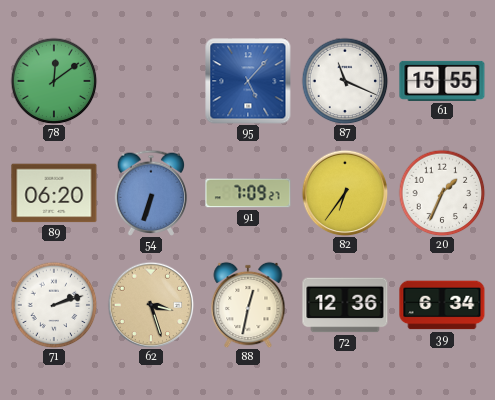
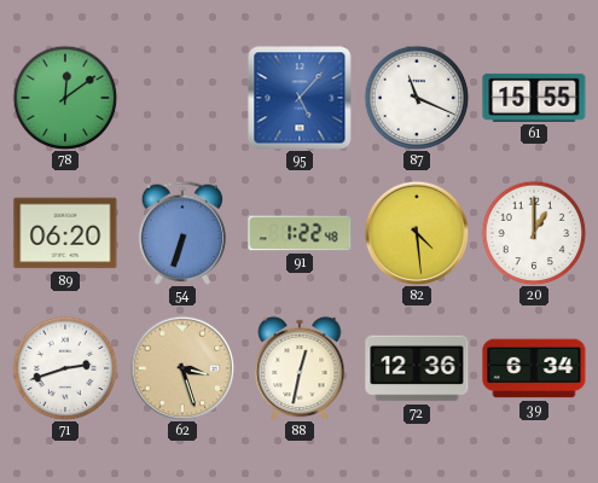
91: 7:09 -> 1:22 (300, 233)
82: 6:36 -> 4:29 (417, 233)
20: 1:34 -> 1:00 (534, 233)
71: 2:12 -> 2:42 (65, 368)
